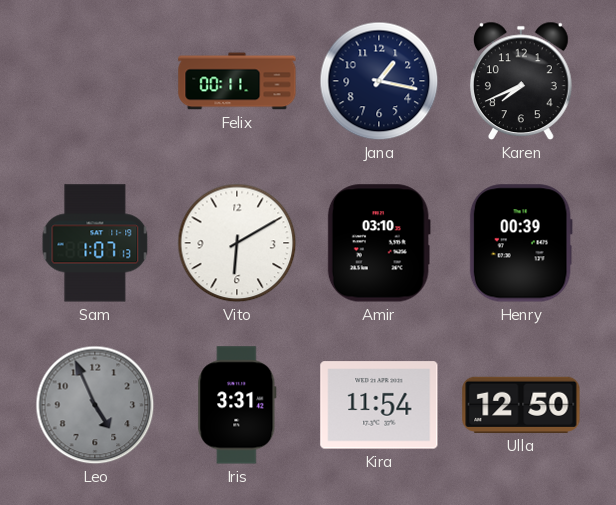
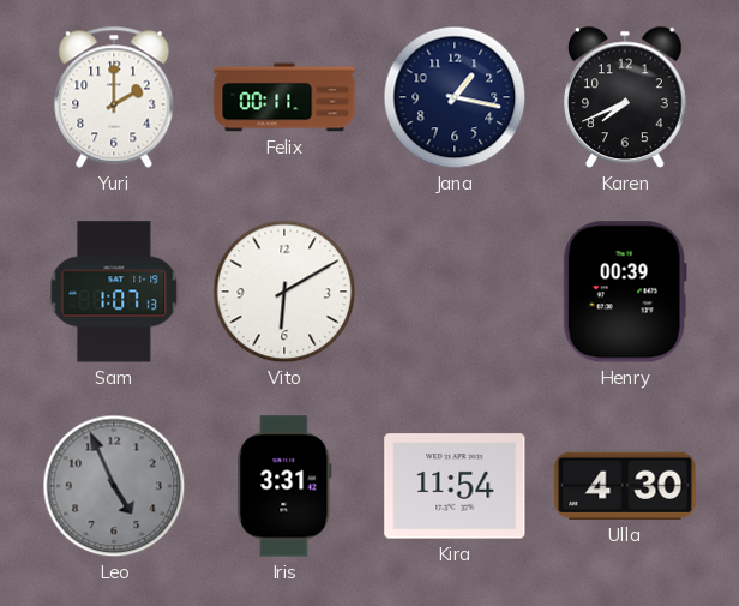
Yuri: none -> 2:00 (114, 97)
Amir: 03:10 -> none (379, 243)
Ulla: 12:50 -> 4:30 (625, 486)
